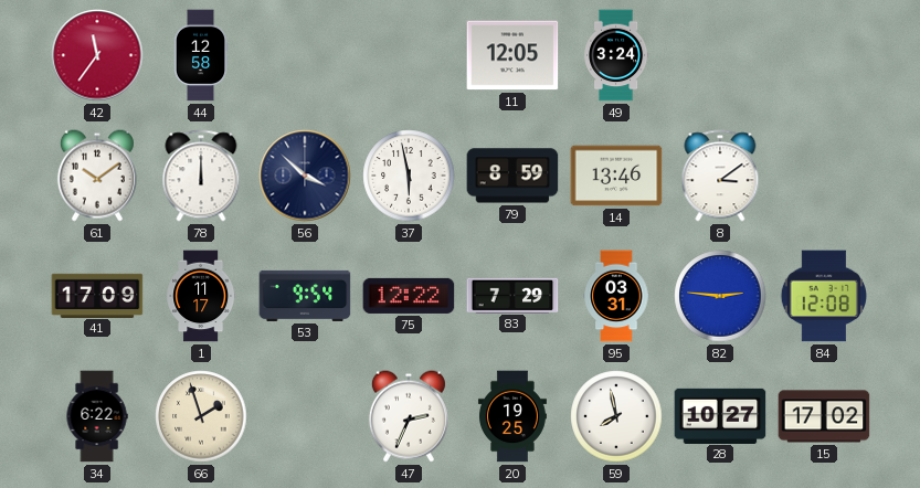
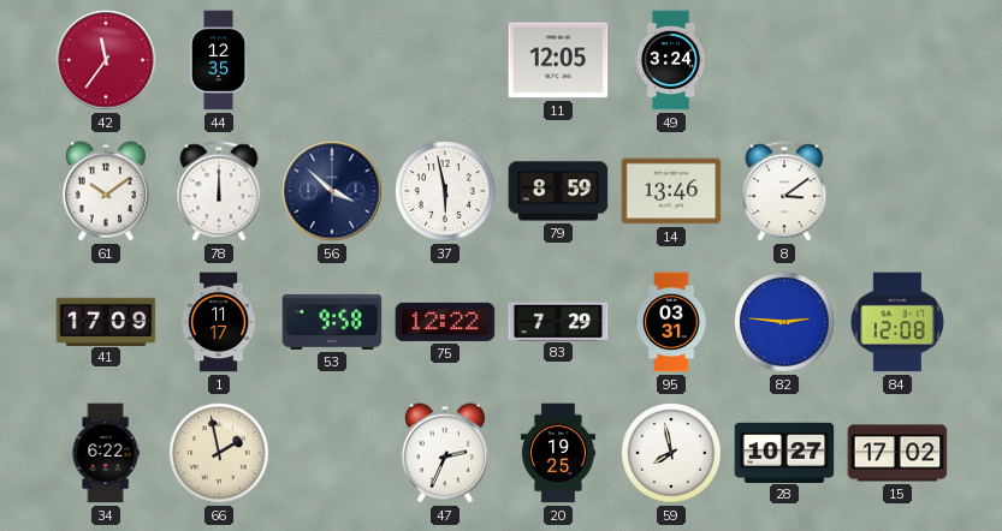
44: 12:58 -> 12:35 (219, 60)
53: 9:54 -> 9:58 (332, 322)
66: 1:57 -> 1:58 (219, 453)
